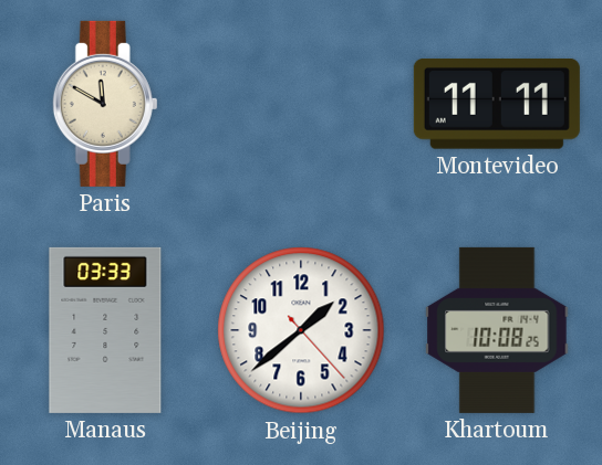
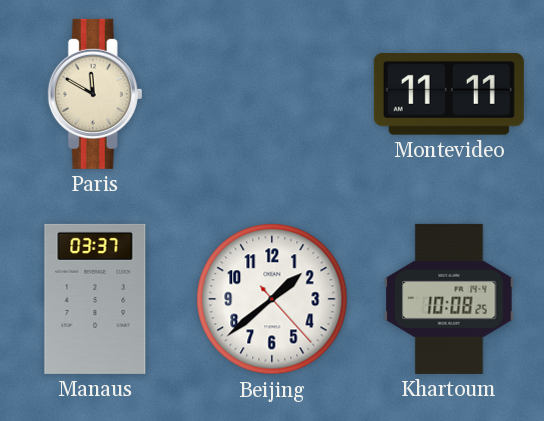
Manaus: 03:33 -> 03:37 (95, 299)
